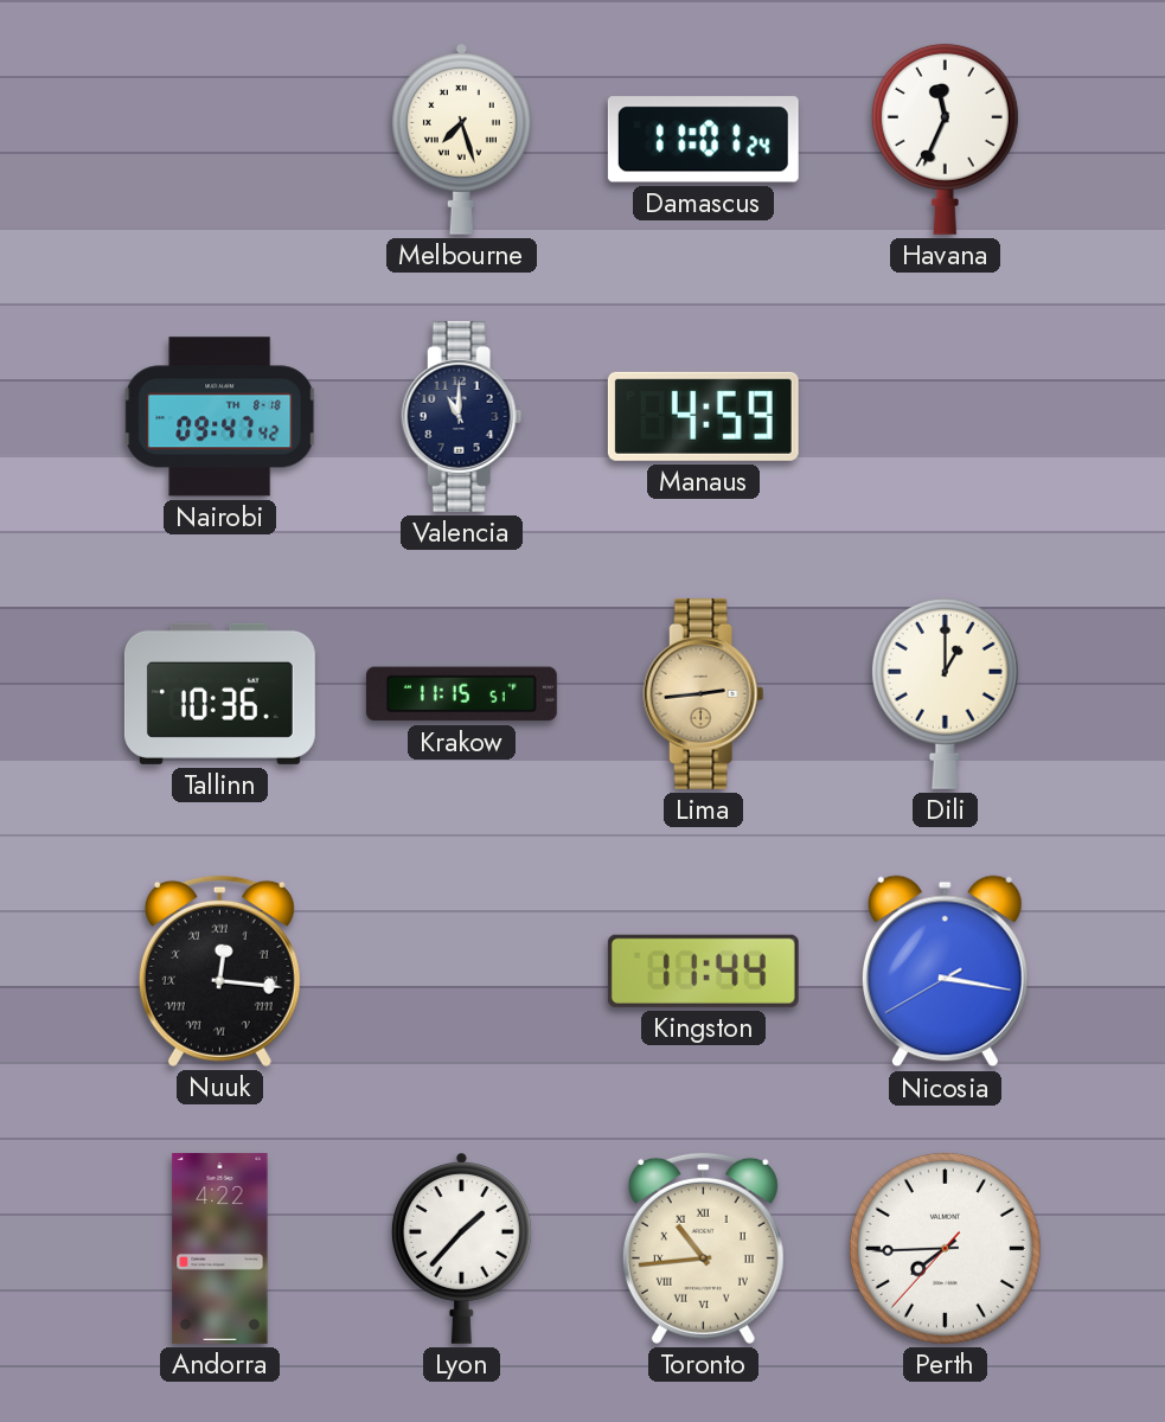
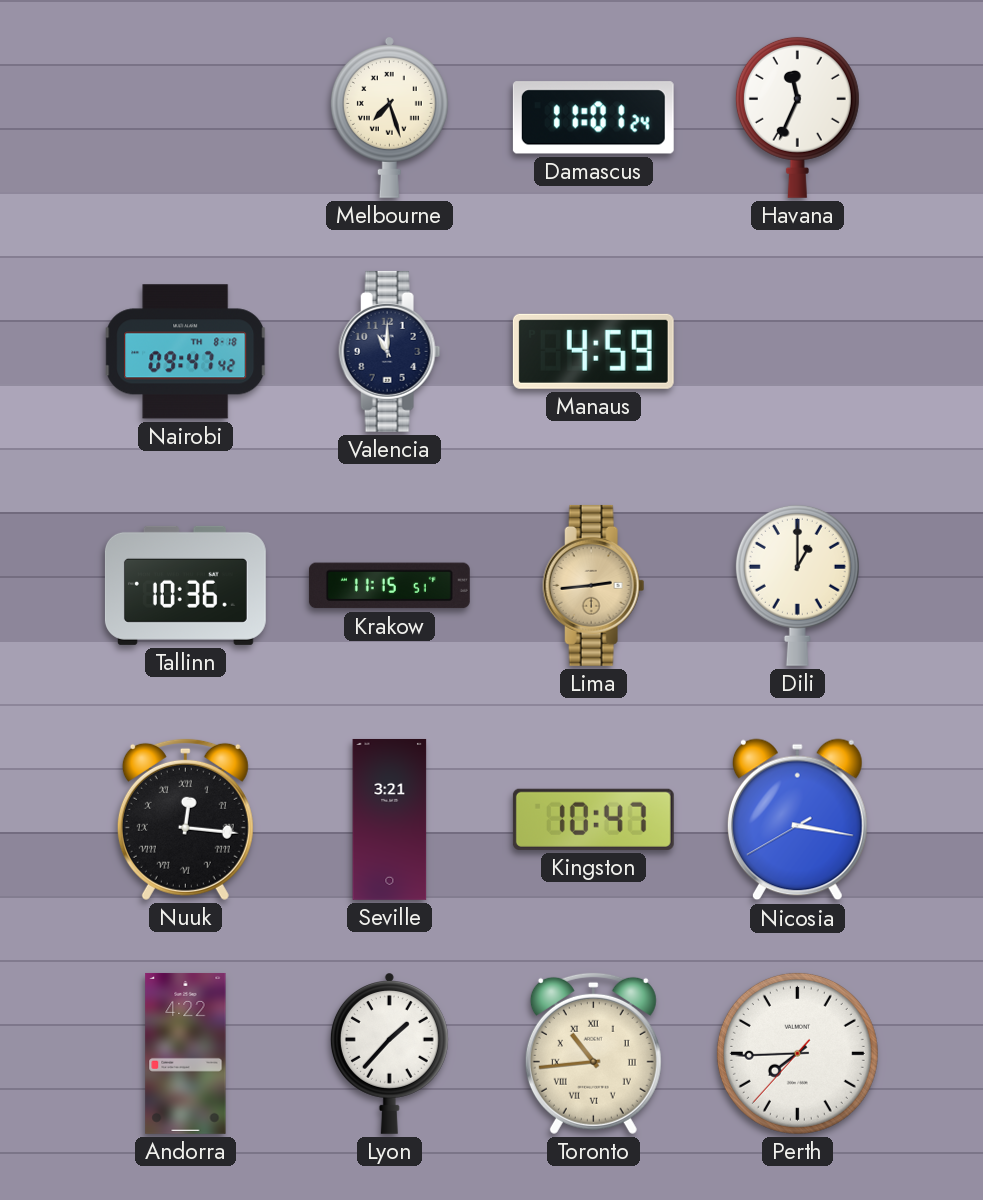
Seville: none -> 3:21 (390, 819)
Kingston: 11:44 -> 10:47 (593, 819)
